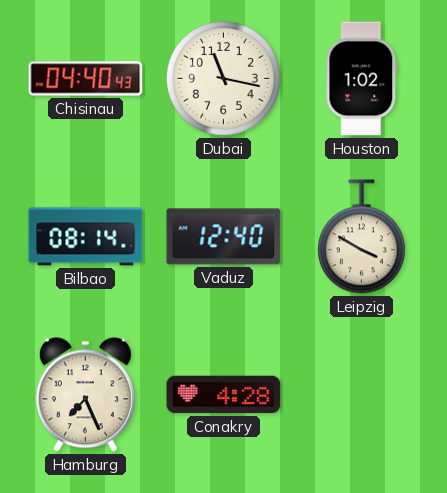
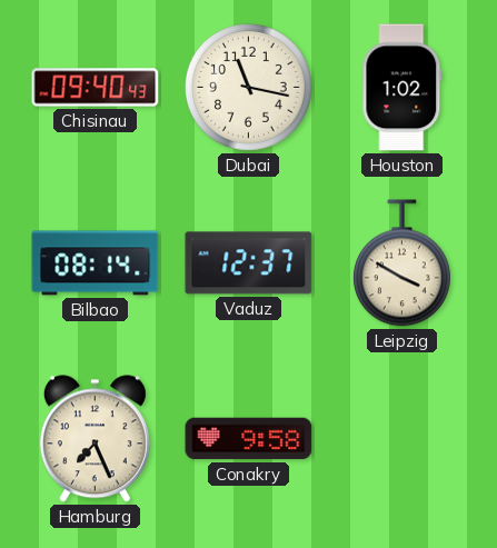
Chisinau: 04:40 -> 09:40 (96, 88)
Vaduz: 12:40 -> 12:37 (249, 263)
Conakry: 4:28 -> 9:58 (249, 439)
